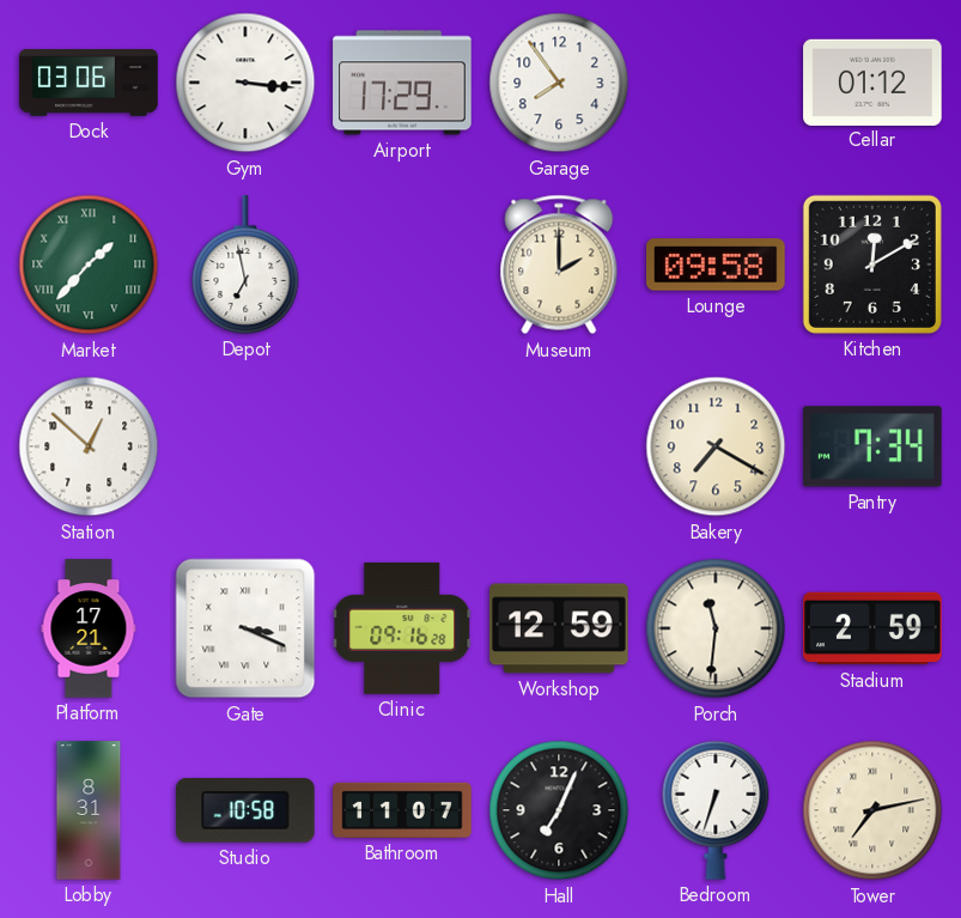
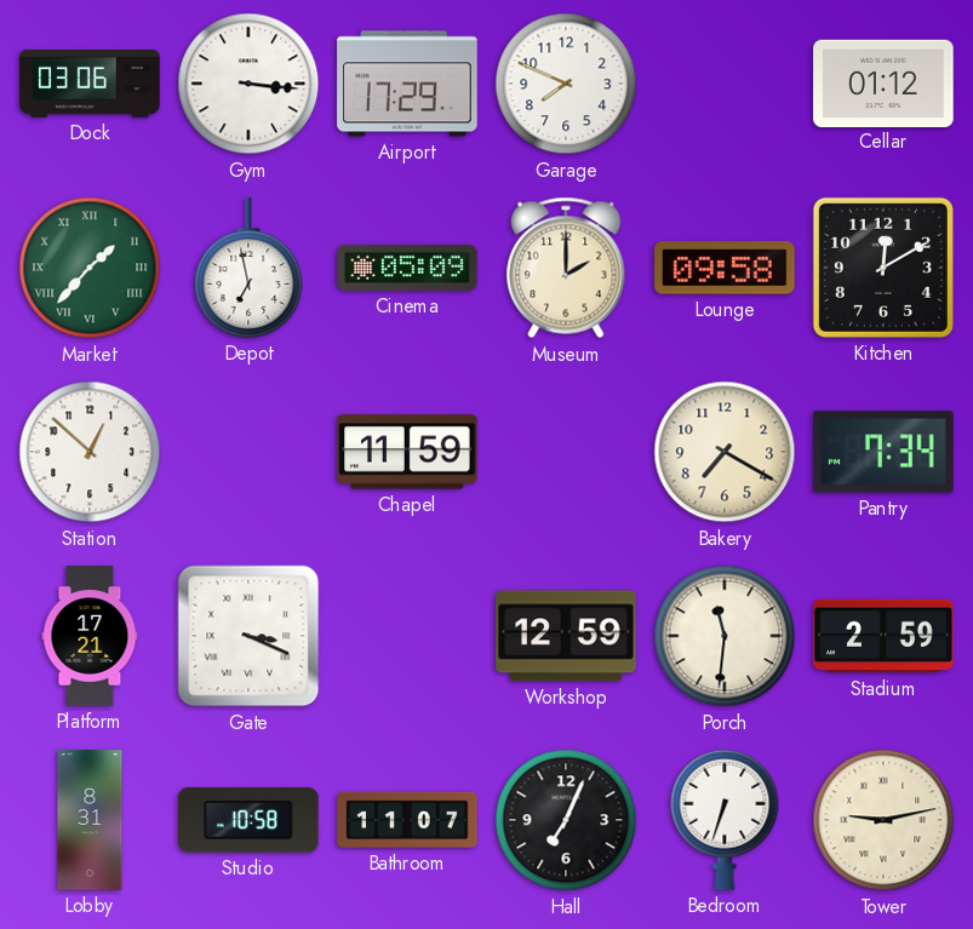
Garage: 7:54 -> 7:49 (566, 84)
Cinema: none -> 05:09 (407, 268)
Chapel: none -> 11:59 (407, 452)
Clinic: 09:16 -> none (402, 628)
Tower: 7:13 -> 9:13 (883, 820)
